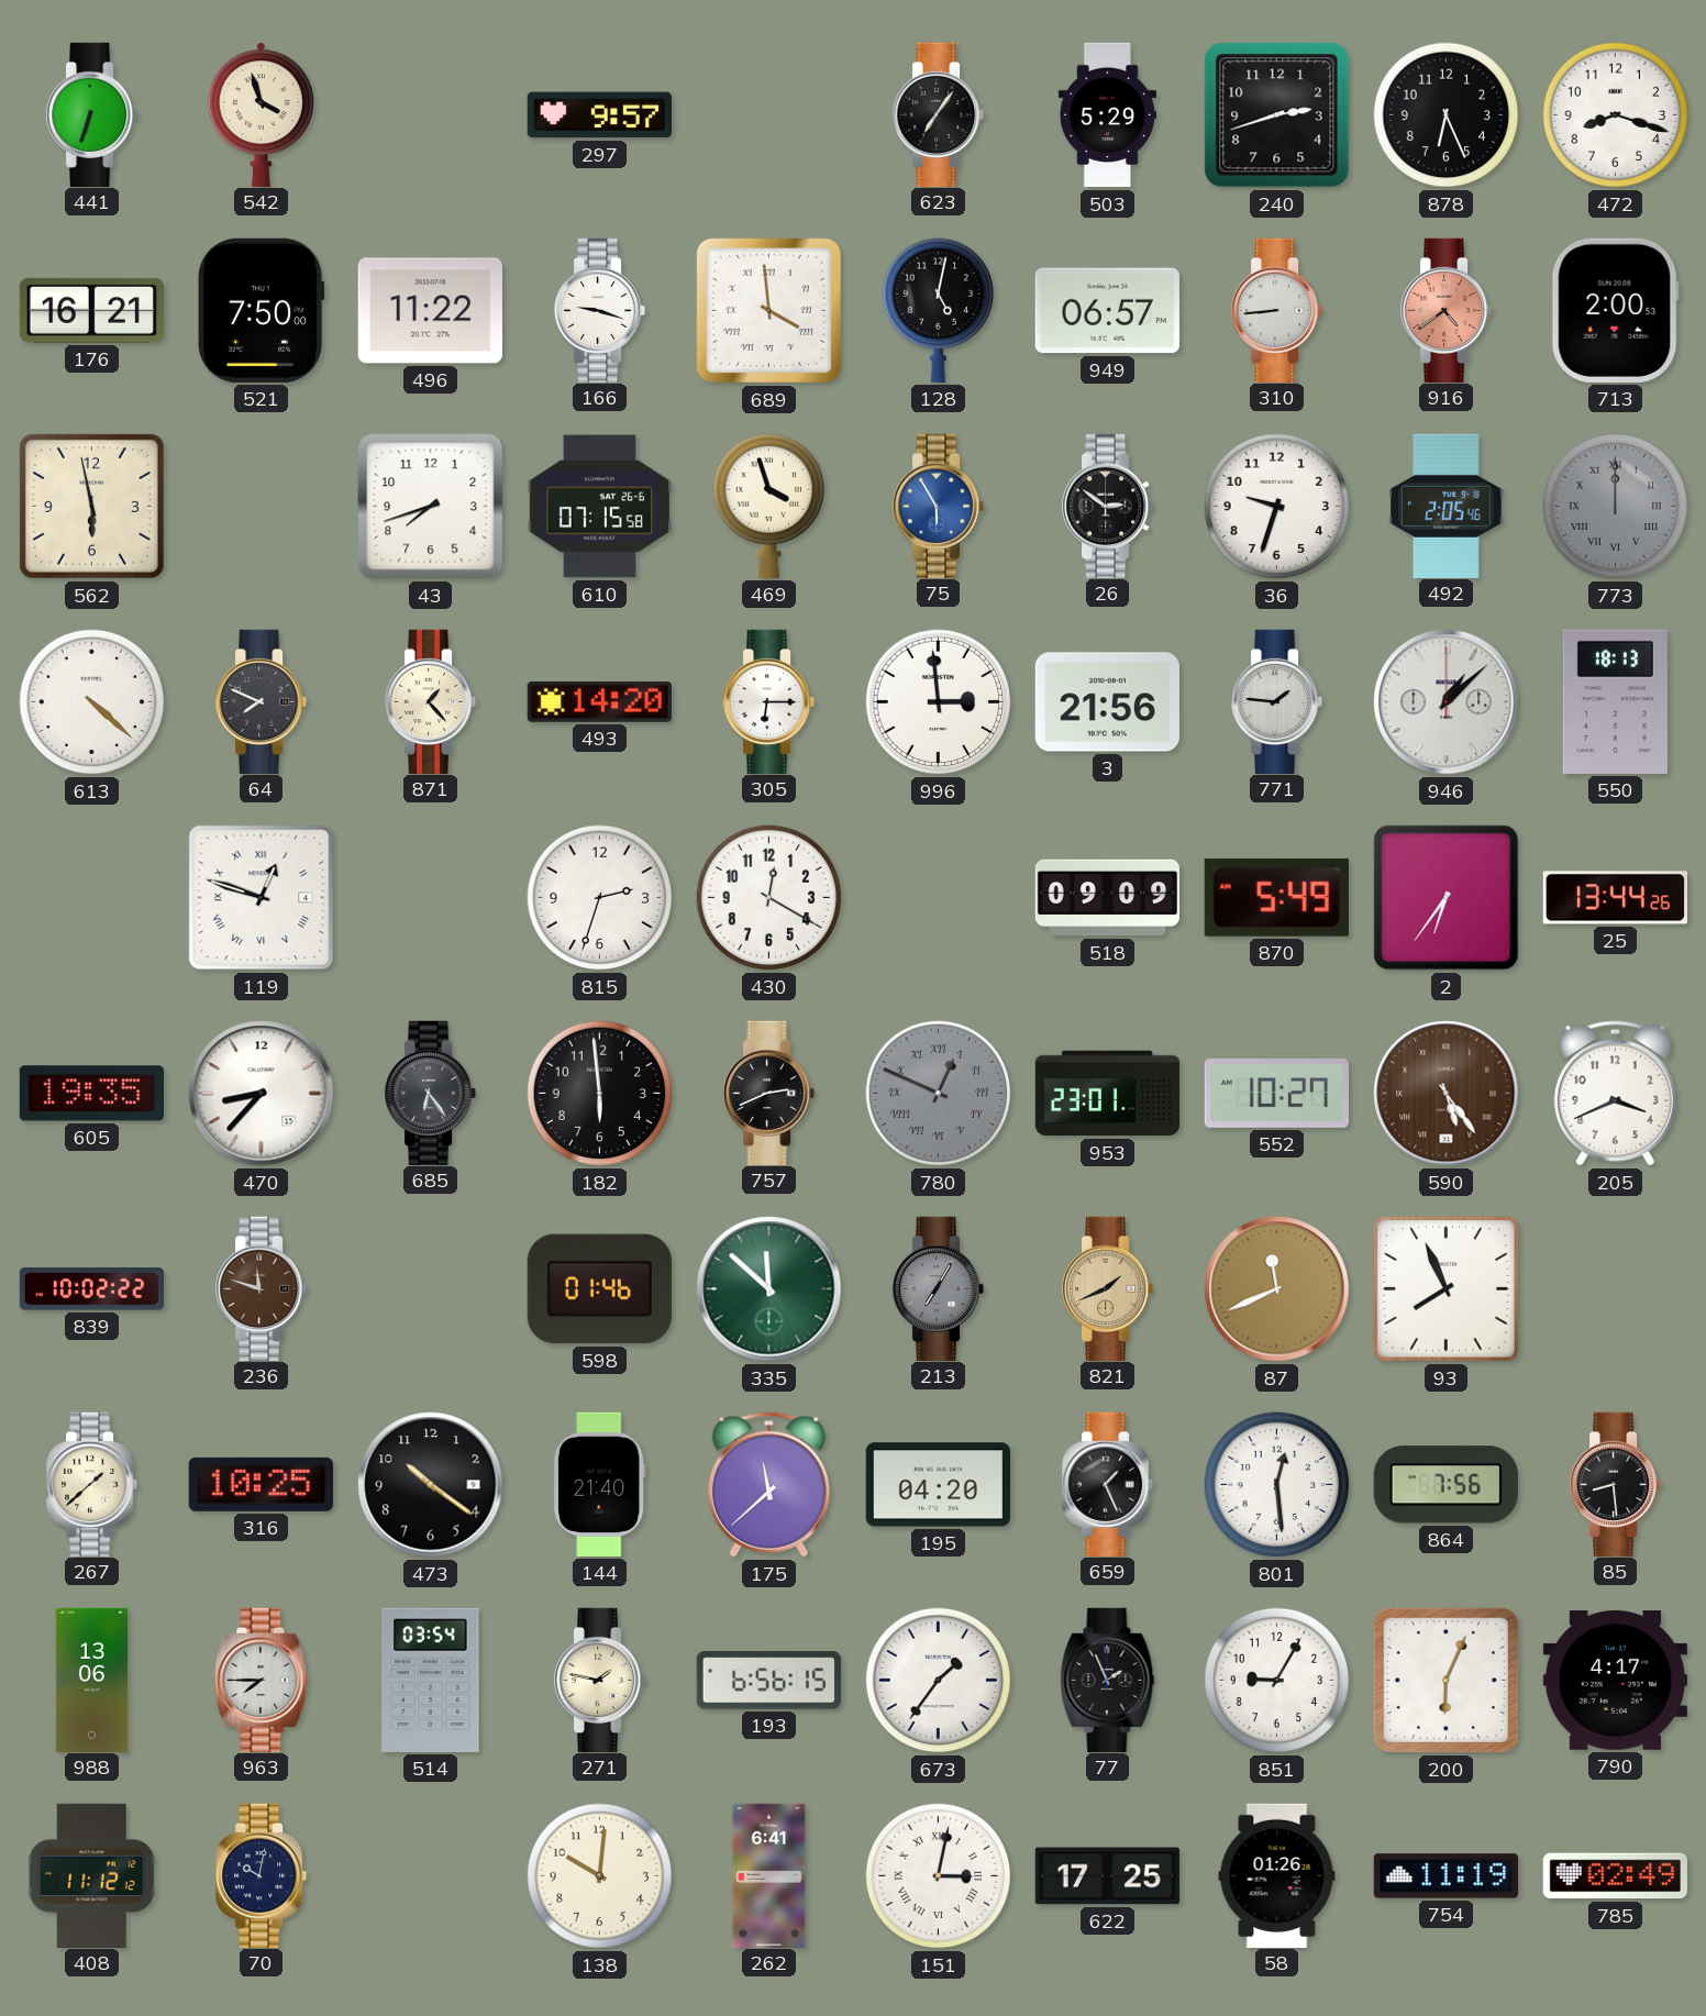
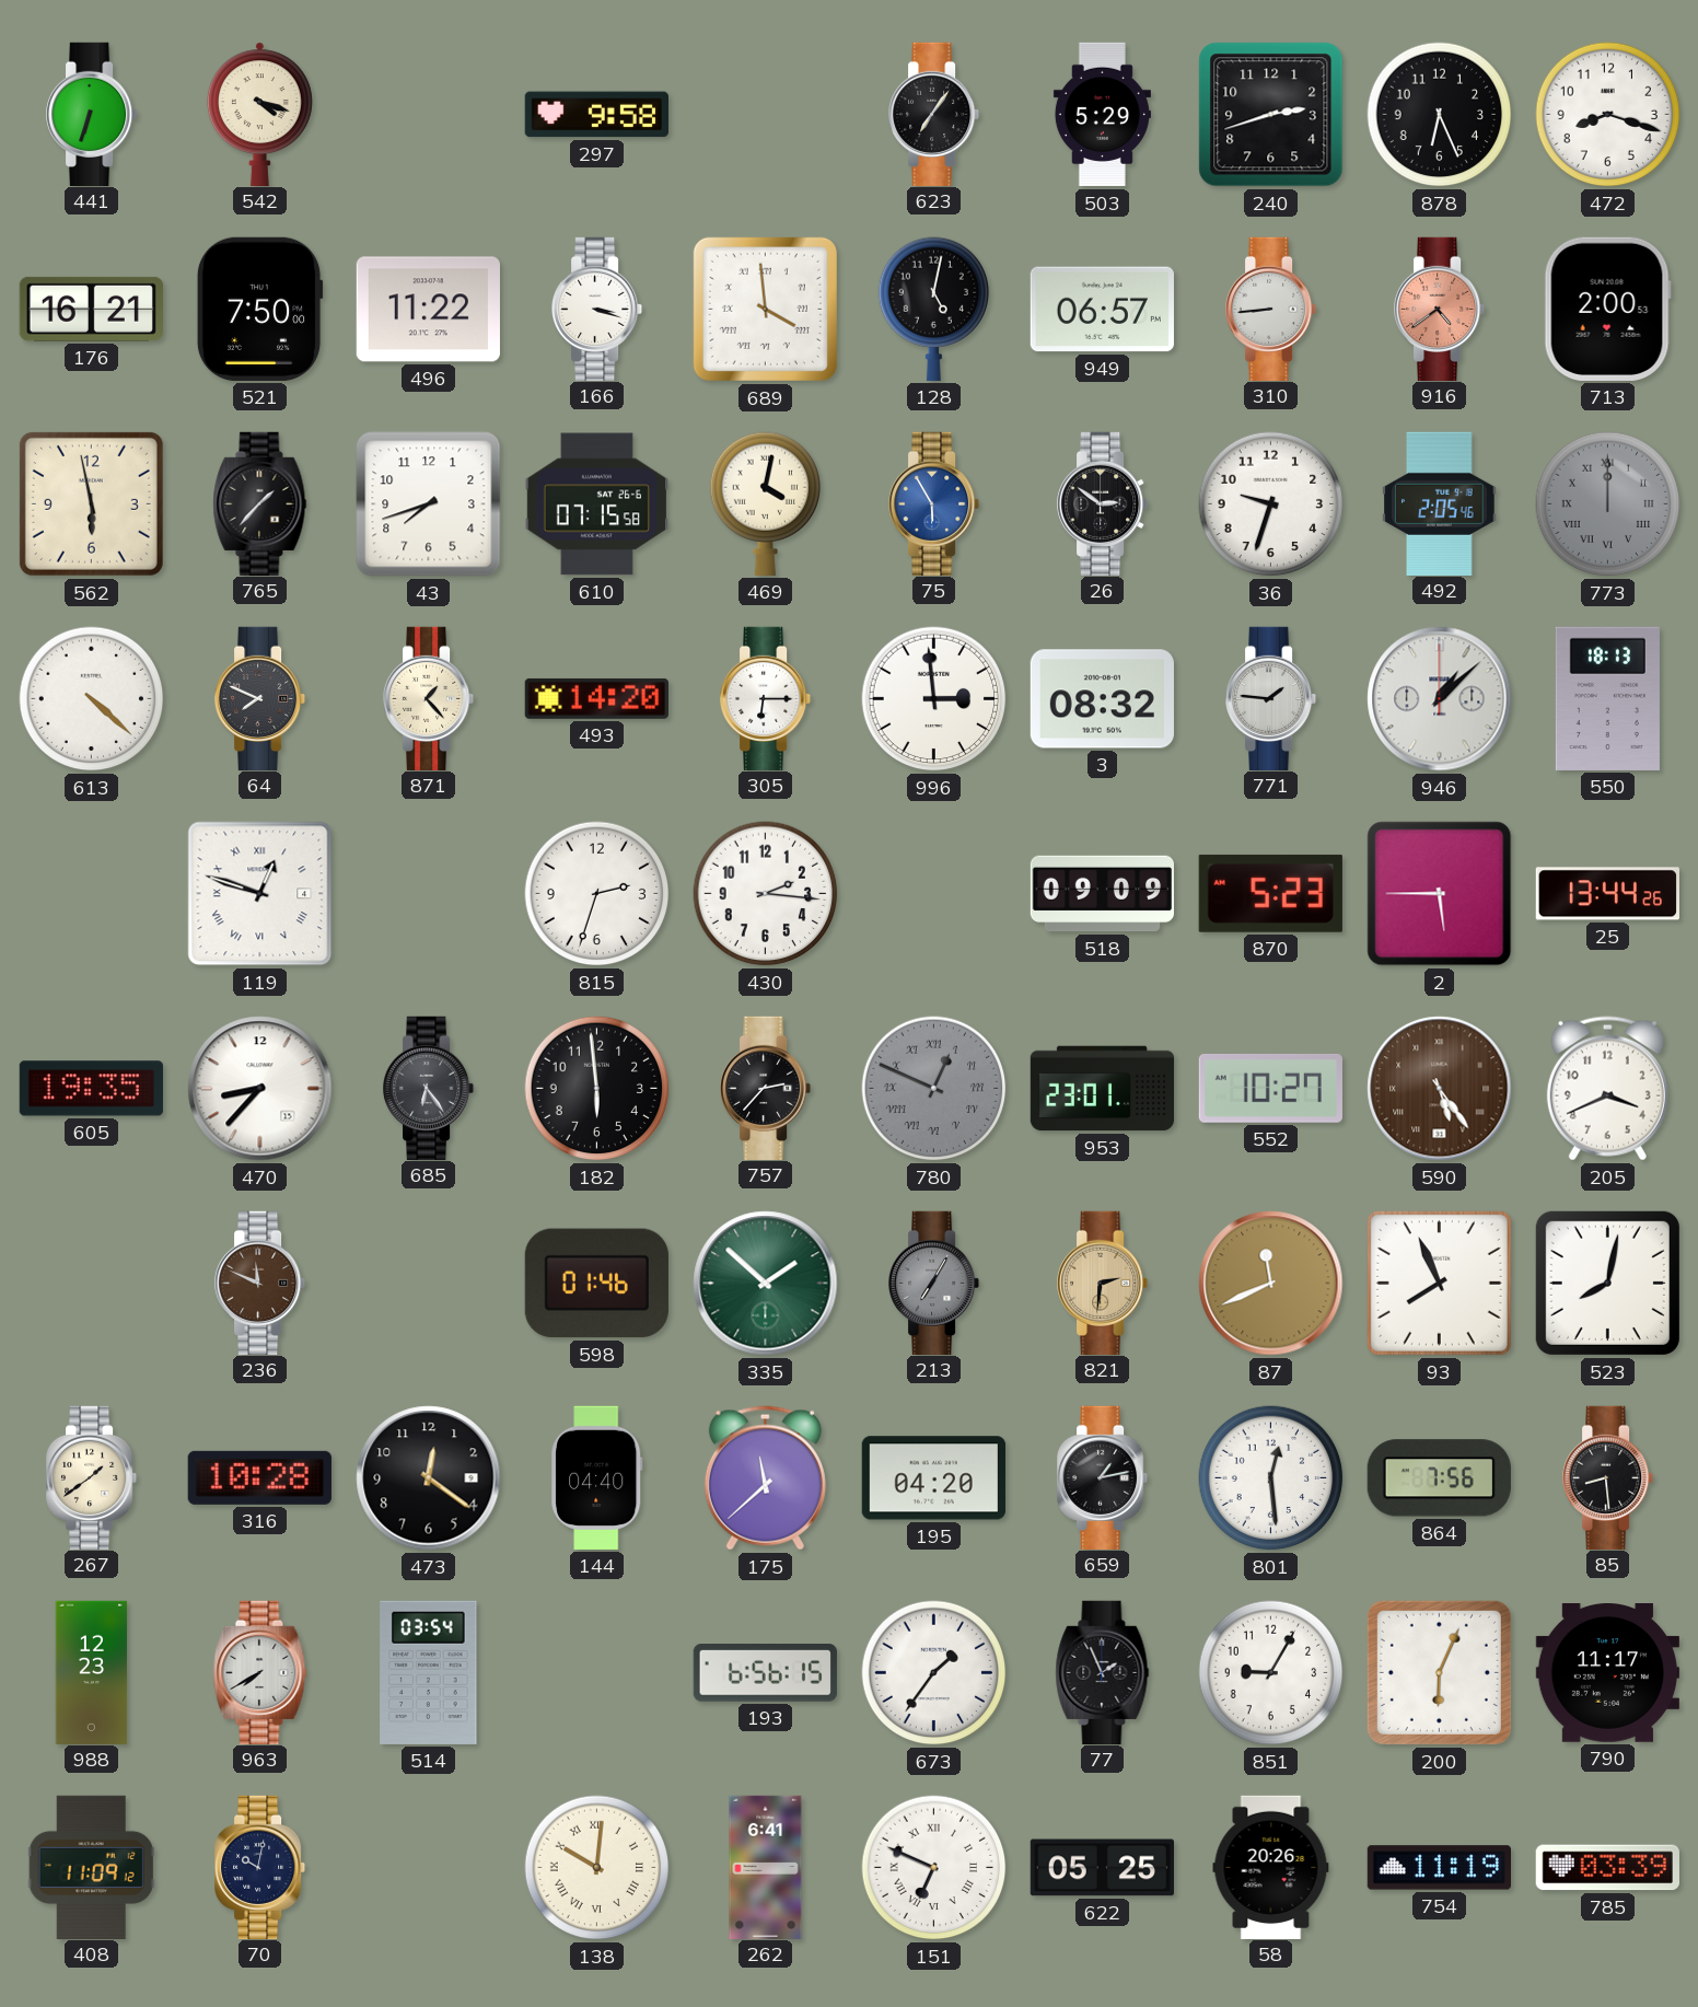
542: 3:57 -> 4:18 (259, 114)
297: 9:57 -> 9:58 (596, 115)
166: 9:18 -> 3:18 (598, 309)
765: none -> 1:37 (260, 503)
469: 3:57 -> 4:02 (765, 503)
3: 21:56 -> 08:32 (1102, 699)
430: 12:20 -> 2:16 (766, 894)
870: 5:49 -> 5:23 (1270, 893)
2: 6:36 -> 5:45 (1440, 894)
757: 2:41 -> 2:37 (767, 1088)
839: 10:02 -> none (91, 1289)
236: 11:48 -> 11:49 (261, 1283)
335: 11:52 -> 1:52 (766, 1284)
821: 1:41 -> 2:31 (1104, 1283)
523: none -> 8:02 (1607, 1283)
267: 1:38 -> 1:39 (93, 1477)
316: 10:25 -> 10:28 (259, 1477)
473: 10:21 -> 12:21 (429, 1478)
144: 21:40 -> 04:40 (597, 1477)
659: 1:26 -> 1:13 (1104, 1477)
988: 13:06 -> 12:23 (92, 1672)
963: 7:45 -> 7:40 (260, 1672)
271: 1:47 -> none (601, 1680)
790: 4:17 -> 11:17 (1607, 1673)
408: 11:12 -> 11:09 (91, 1867)
138 numerals: Arabic -> Roman (597, 1868)
151: 3:02 -> 6:49 (934, 1868)
622: 17:25 -> 05:25 (1102, 1868)
58: 01:26 -> 20:26 (1271, 1867)
785: 02:49 -> 03:39 (1607, 1868)
